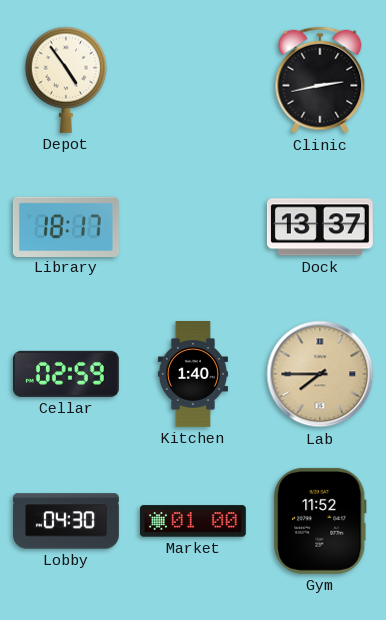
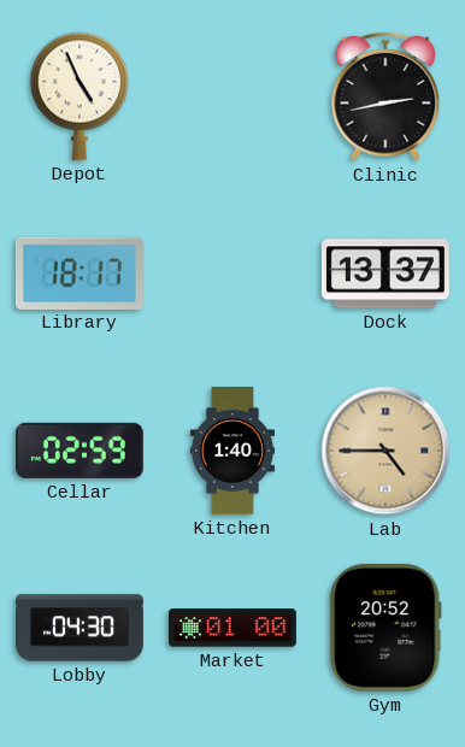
Depot: 4:54 -> 4:56 (80, 96)
Lab: 7:45 -> 4:45 (385, 451)
Gym: 11:52 -> 20:52 (385, 628)
